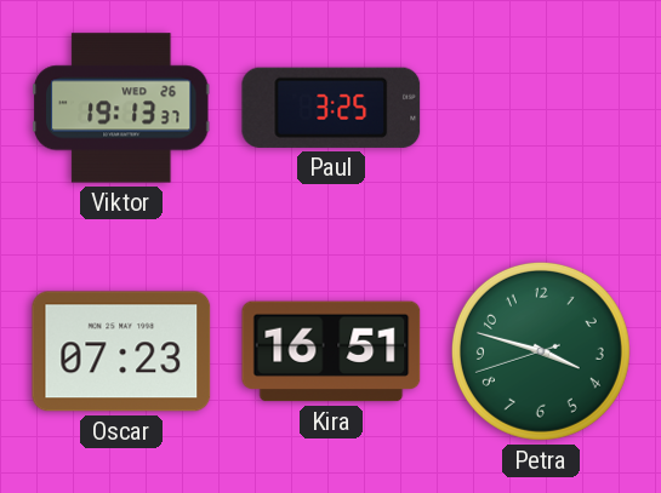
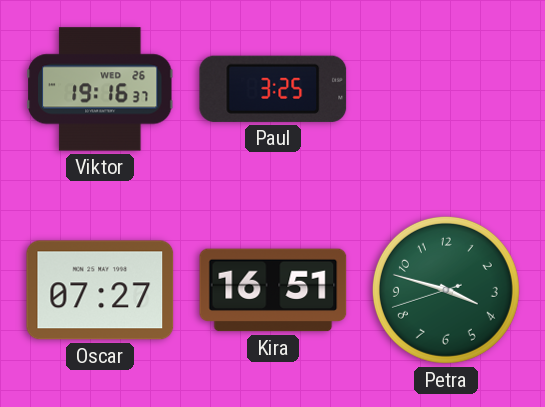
Viktor: 19:13 -> 19:16 (101, 89)
Oscar: 07:23 -> 07:27 (100, 290)
